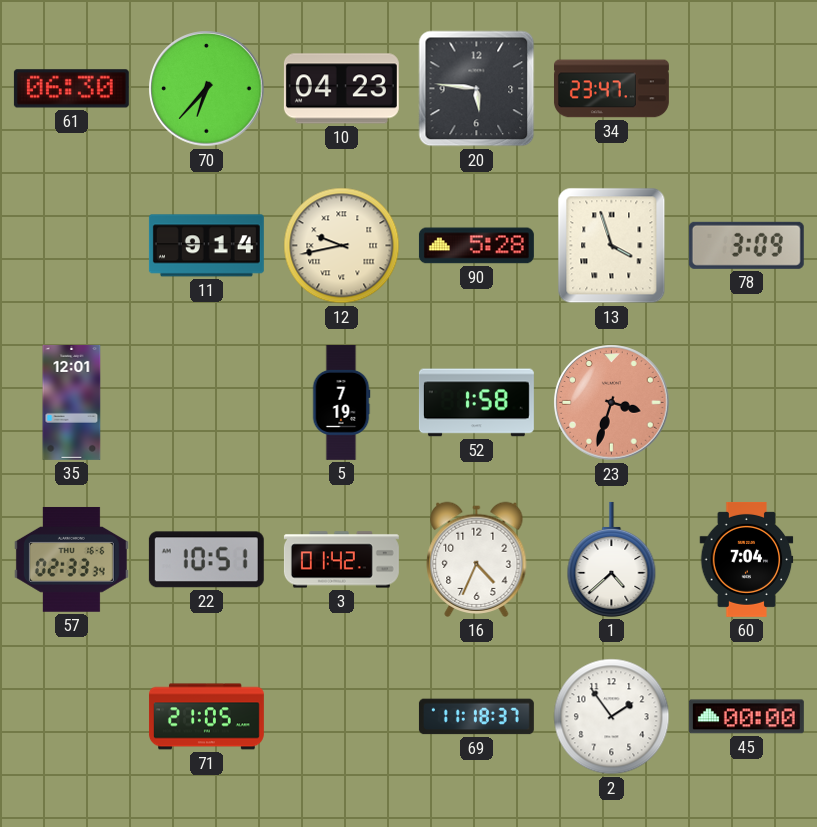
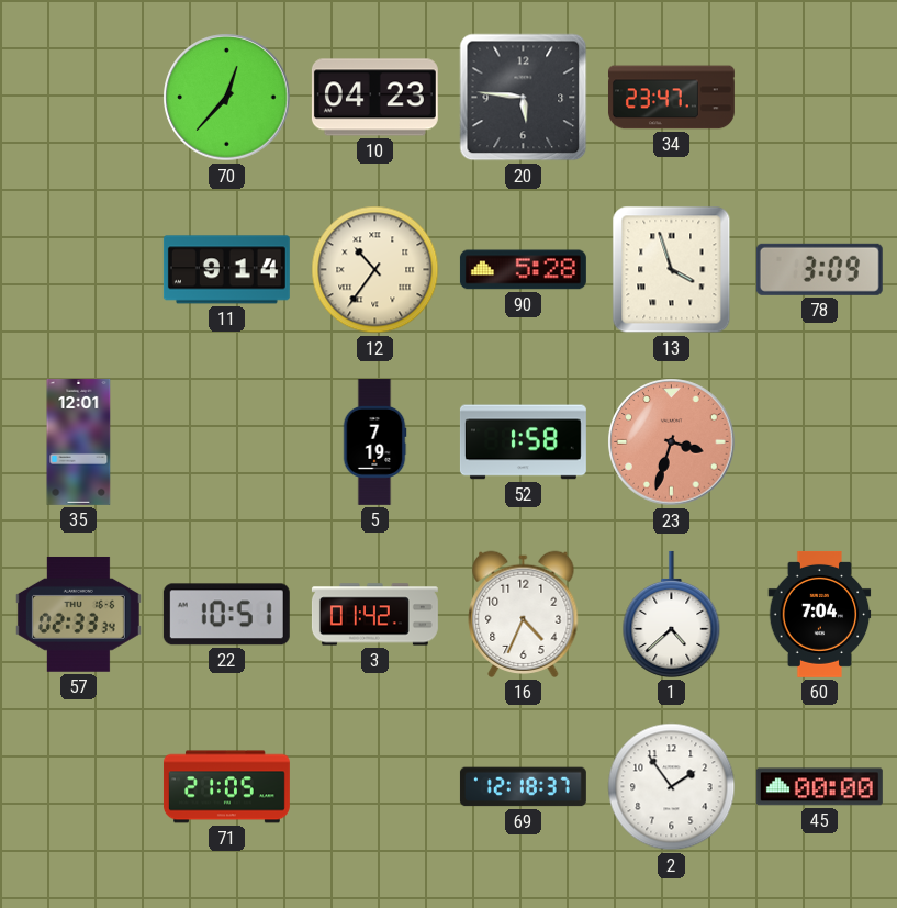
61: 06:30 -> none (71, 89)
70: 6:37 -> 12:37 (227, 98)
12: 9:43 -> 10:36 (375, 270)
69: 11:18 -> 12:18 (523, 787)
